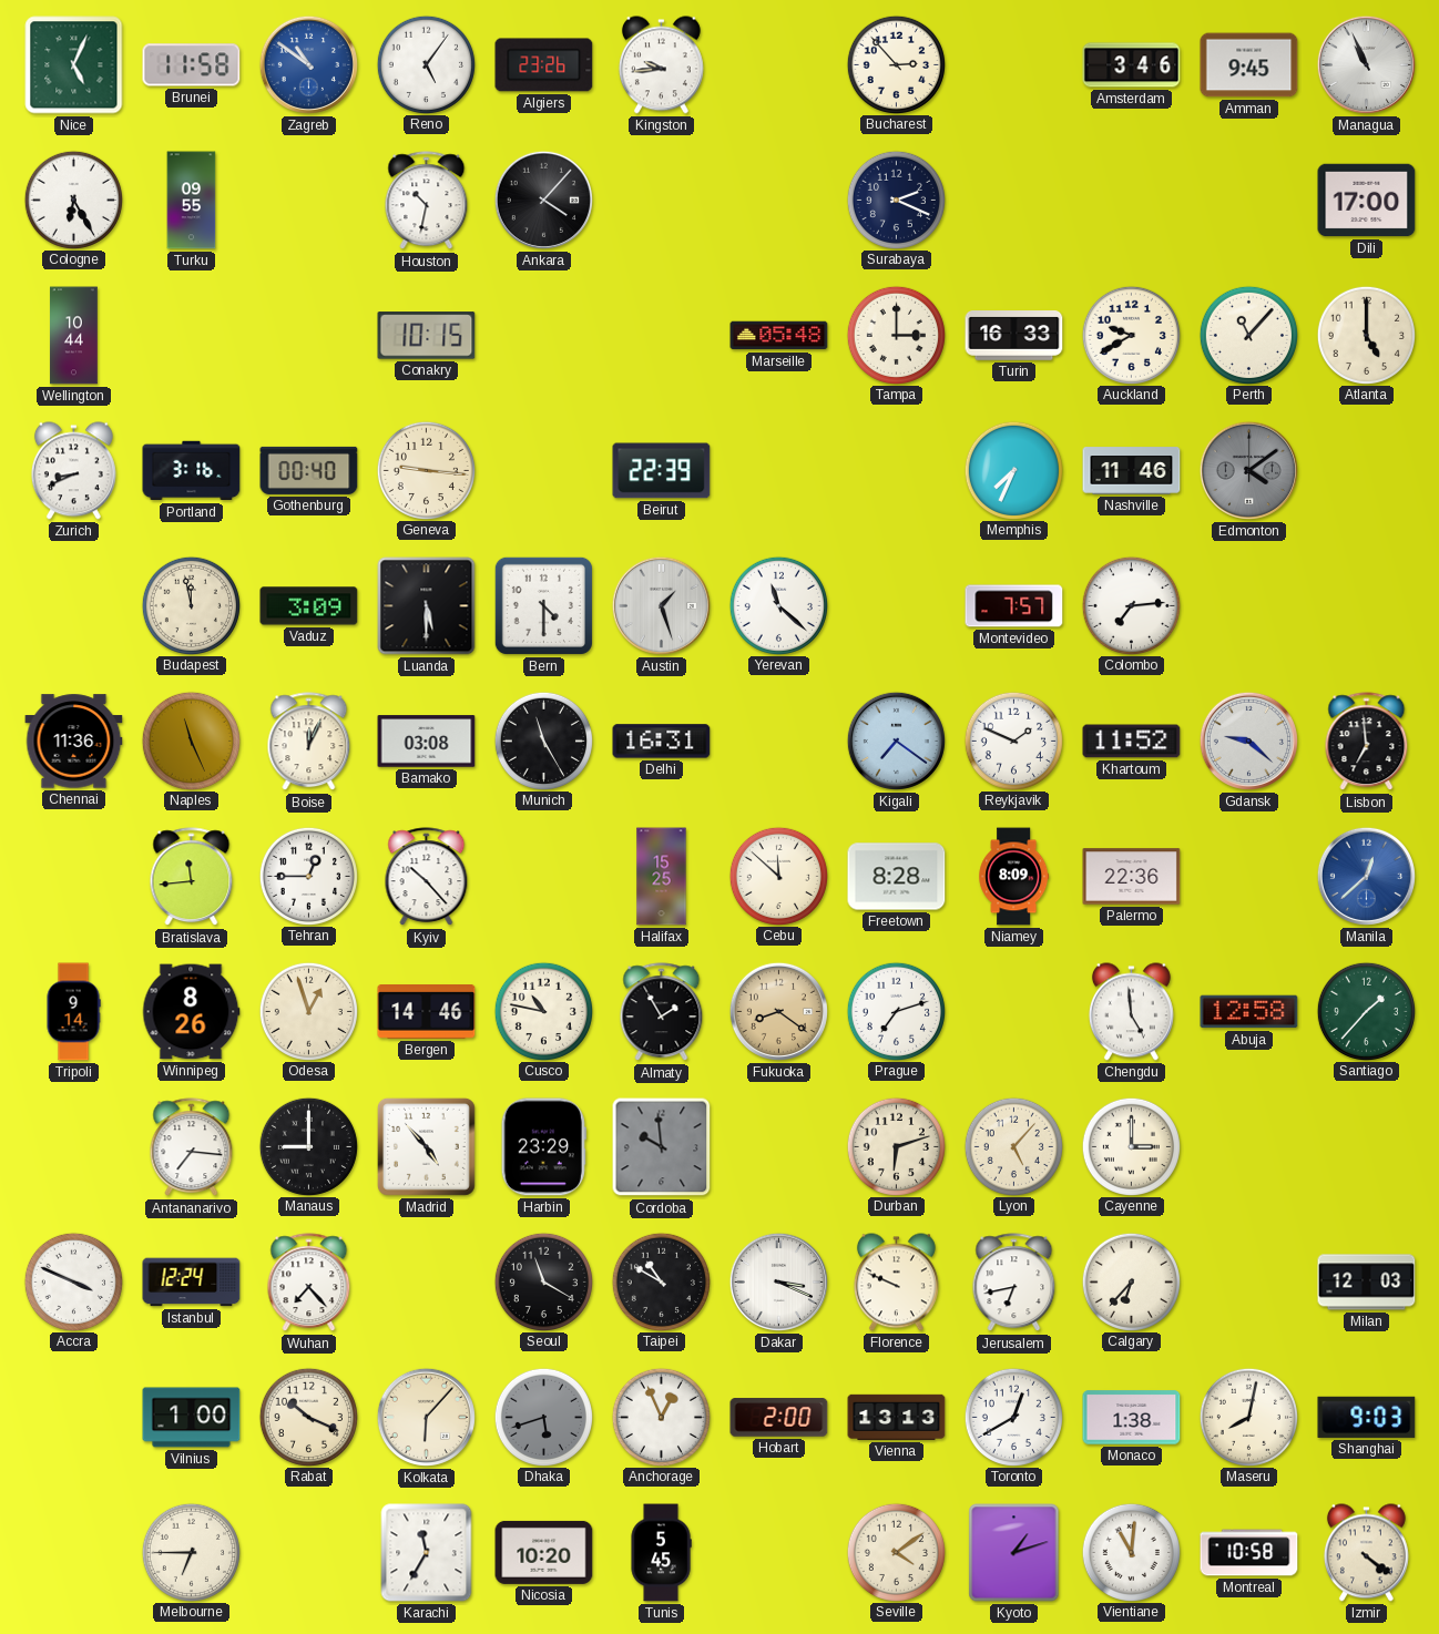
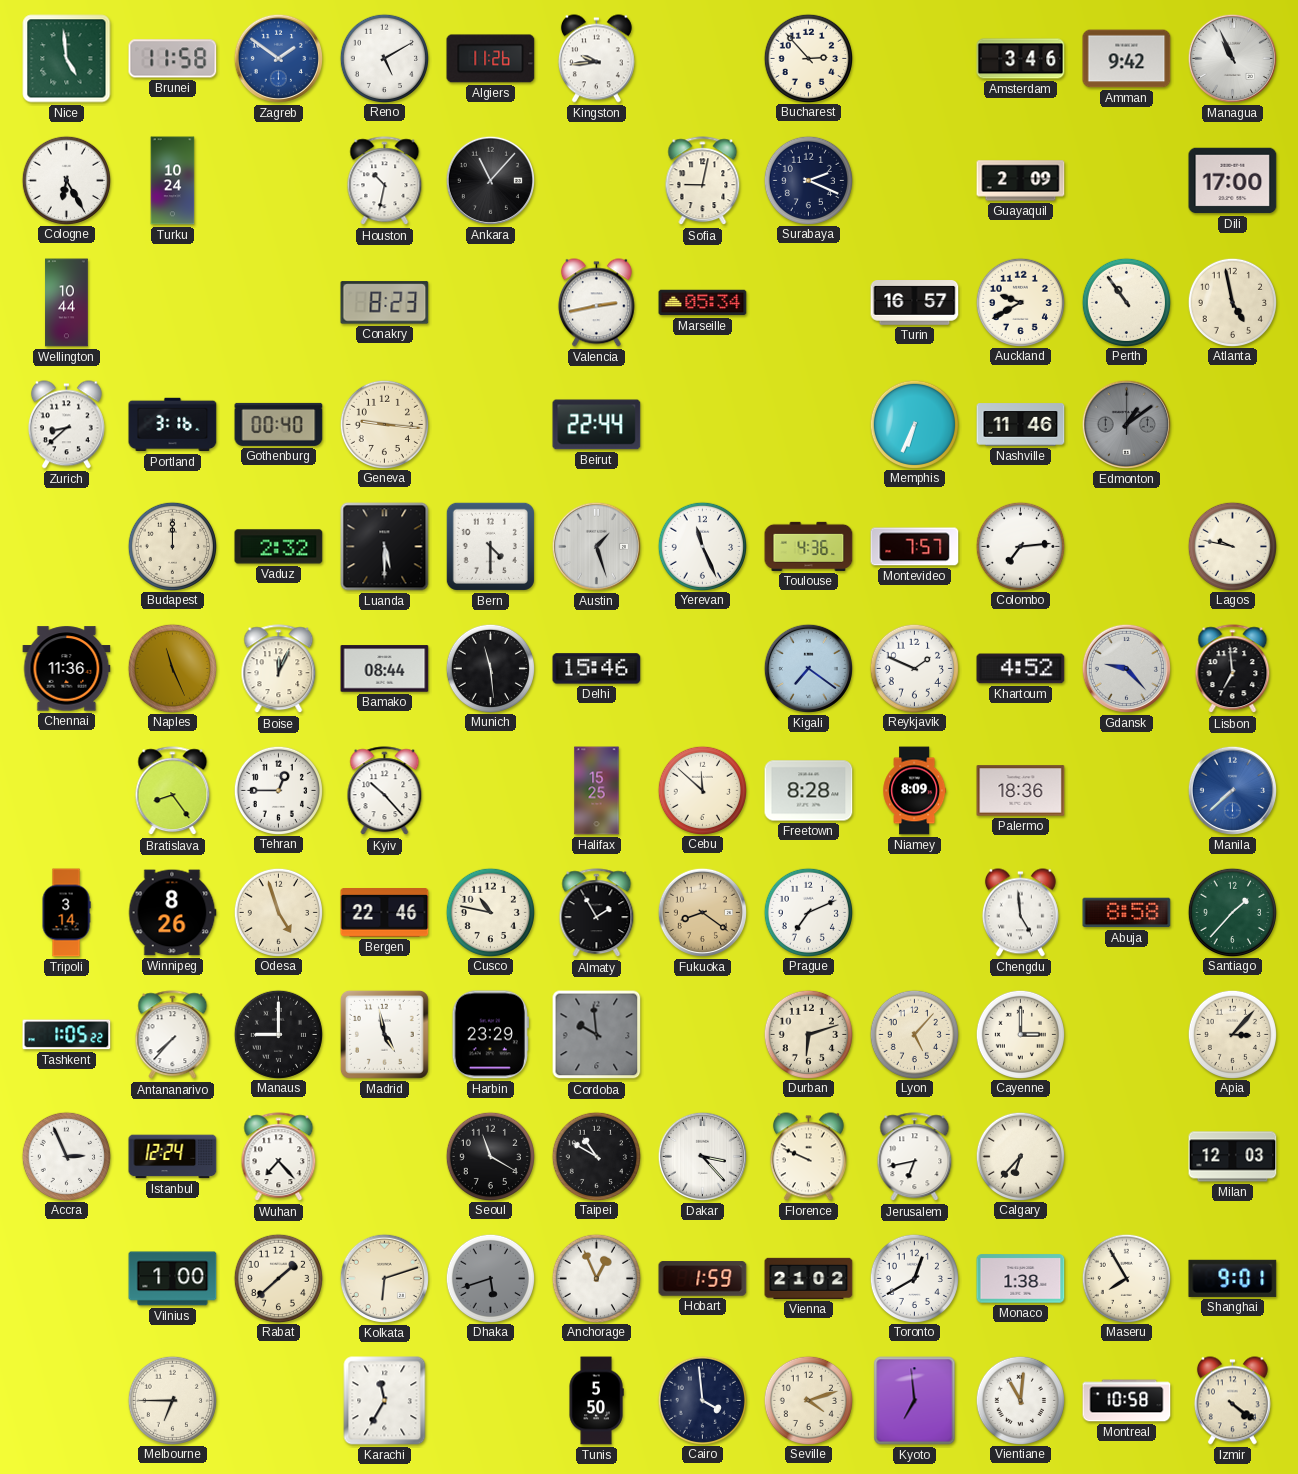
Nice: 5:04 -> 4:59 (67, 59)
Zagreb: 10:51 -> 1:51 (278, 58)
Reno: 5:06 -> 5:10 (384, 58)
Algiers: 23:26 -> 11:26 (491, 59)
Amman: 9:45 -> 9:42 (1127, 59)
Turku: 09:55 -> 10:24 (173, 181)
Ankara: 4:07 -> 11:07 (490, 180)
Sofia: none -> 9:02 (703, 181)
Guayaquil: none -> 2:09 (1021, 181)
Conakry: 10:15 -> 8:23 (385, 303)
Valencia: none -> 2:43 (596, 303)
Marseille: 05:48 -> 05:34 (703, 303)
Tampa: 3:00 -> none (896, 335)
Turin: 16:33 -> 16:57 (915, 303)
Perth: 11:07 -> 10:54 (1126, 302)
Atlanta: 5:00 -> 4:58 (1232, 302)
Zurich: 8:41 -> 8:38 (66, 425)
Beirut: 22:39 -> 22:44 (597, 425)
Memphis: 7:34 -> 6:34 (914, 424)
Edmonton: 4:09 -> 1:09 (1126, 424)
Budapest: 11:58 -> 12:00 (172, 546)
Vaduz: 3:09 -> 2:32 (279, 547)
Yerevan: 11:22 -> 11:26 (702, 546)
Toulouse: none -> 4:36 (809, 546)
Lagos: none -> 9:47 (1232, 546)
Bamako: 03:08 -> 08:44 (385, 669)
Munich: 11:25 -> 11:29 (490, 668)
Delhi: 16:31 -> 15:46 (597, 669)
Khartoum: 11:52 -> 4:52 (1021, 669)
Gdansk: 9:22 -> 9:23 (1126, 668)
Bratislava: 11:44 -> 8:24 (173, 791)
Palermo: 22:36 -> 18:36 (1021, 791)
Manila: 12:38 -> 7:38 (1232, 790)
Tripoli: 9:14 -> 3:14 (66, 913)
Odesa: 12:57 -> 4:57 (278, 912)
Bergen: 14:46 -> 22:46 (385, 913)
Prague: 7:12 -> 7:11 (808, 912)
Abuja: 12:58 -> 8:58 (1127, 913)
Tashkent: none -> 1:05 (67, 1035)
Antananarivo: 7:16 -> 7:37 (173, 1035)
Madrid: 4:53 -> 4:58 (384, 1034)
Apia: none -> 3:07 (1232, 1034)
Accra: 3:49 -> 2:56 (66, 1156)
Dakar: 3:19 -> 3:23 (702, 1156)
Rabat: 10:19 -> 1:38 (278, 1278)
Kolkata: 6:07 -> 6:12 (384, 1278)
Hobart: 2:00 -> 1:59 (703, 1279)
Vienna: 13:13 -> 21:02 (809, 1278)
Maseru: 8:02 -> 7:55 (1126, 1278)
Shanghai: 9:03 -> 9:01 (1233, 1278)
Nicosia: 10:20 -> none (544, 1552)
Tunis: 5:45 -> 5:50 (596, 1401)
Cairo: none -> 3:59 (702, 1400)
Seville: 4:09 -> 4:12 (808, 1400)
Kyoto: 1:12 -> 6:59 (915, 1401)
